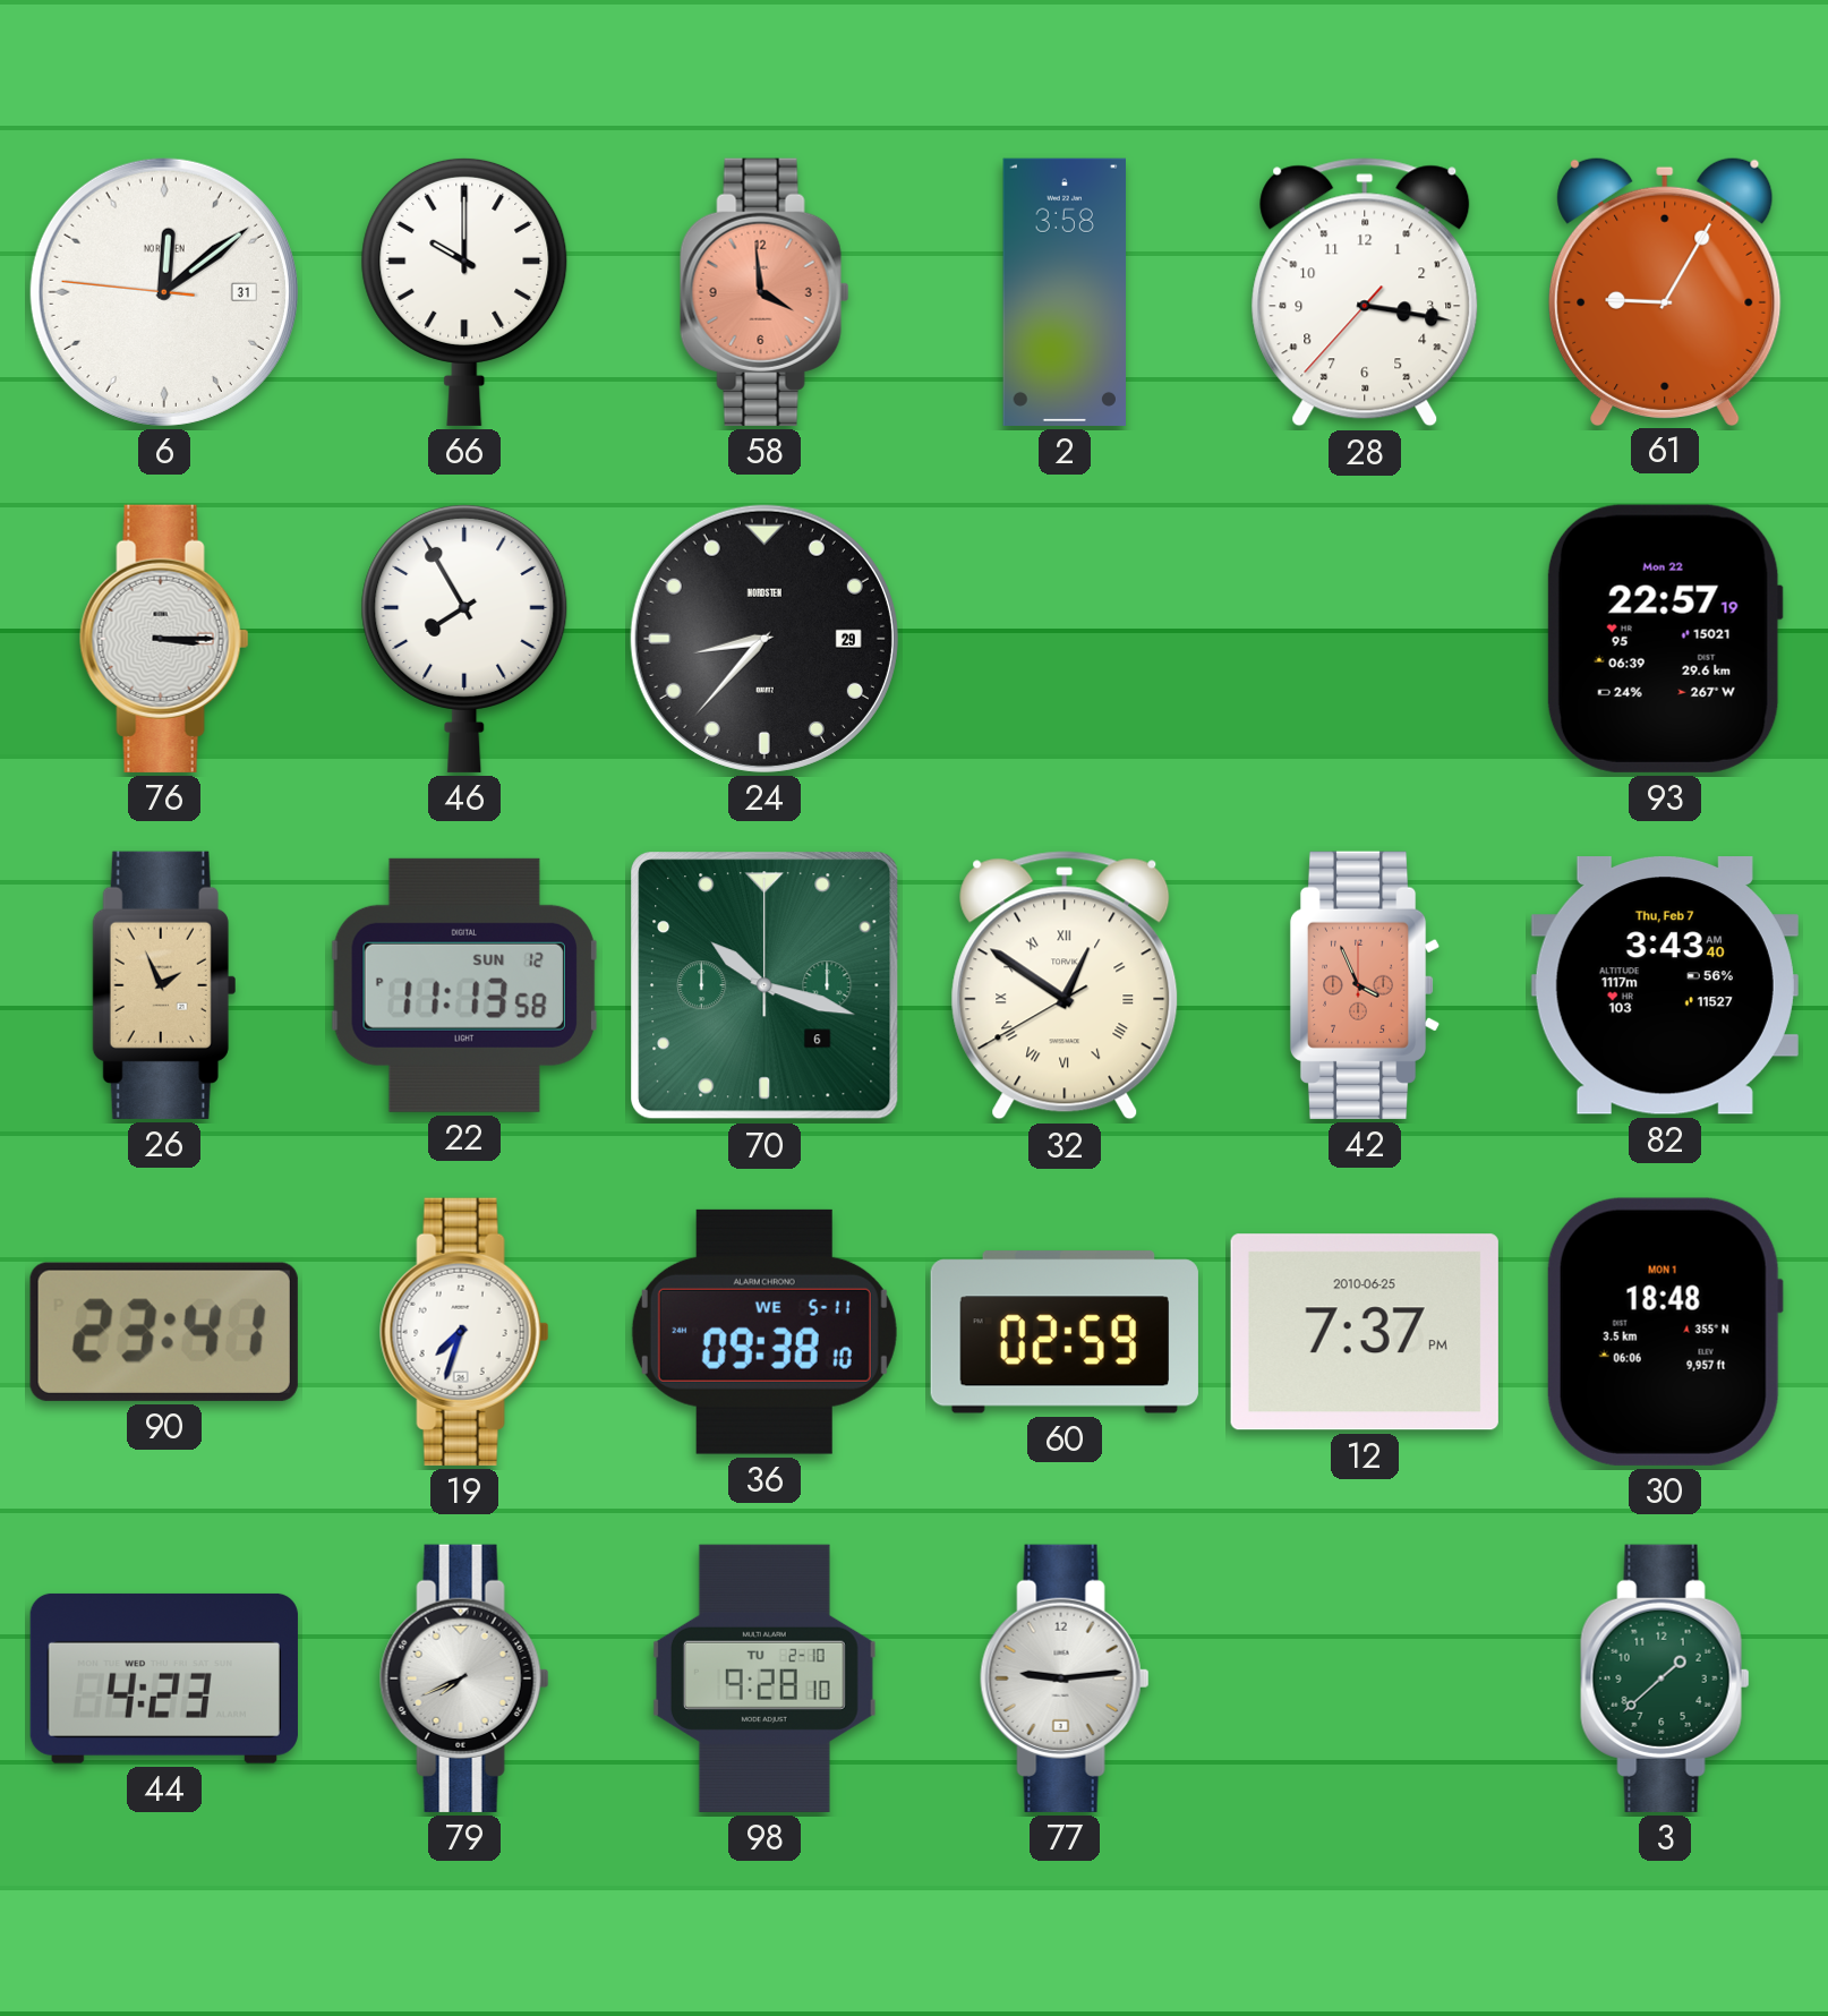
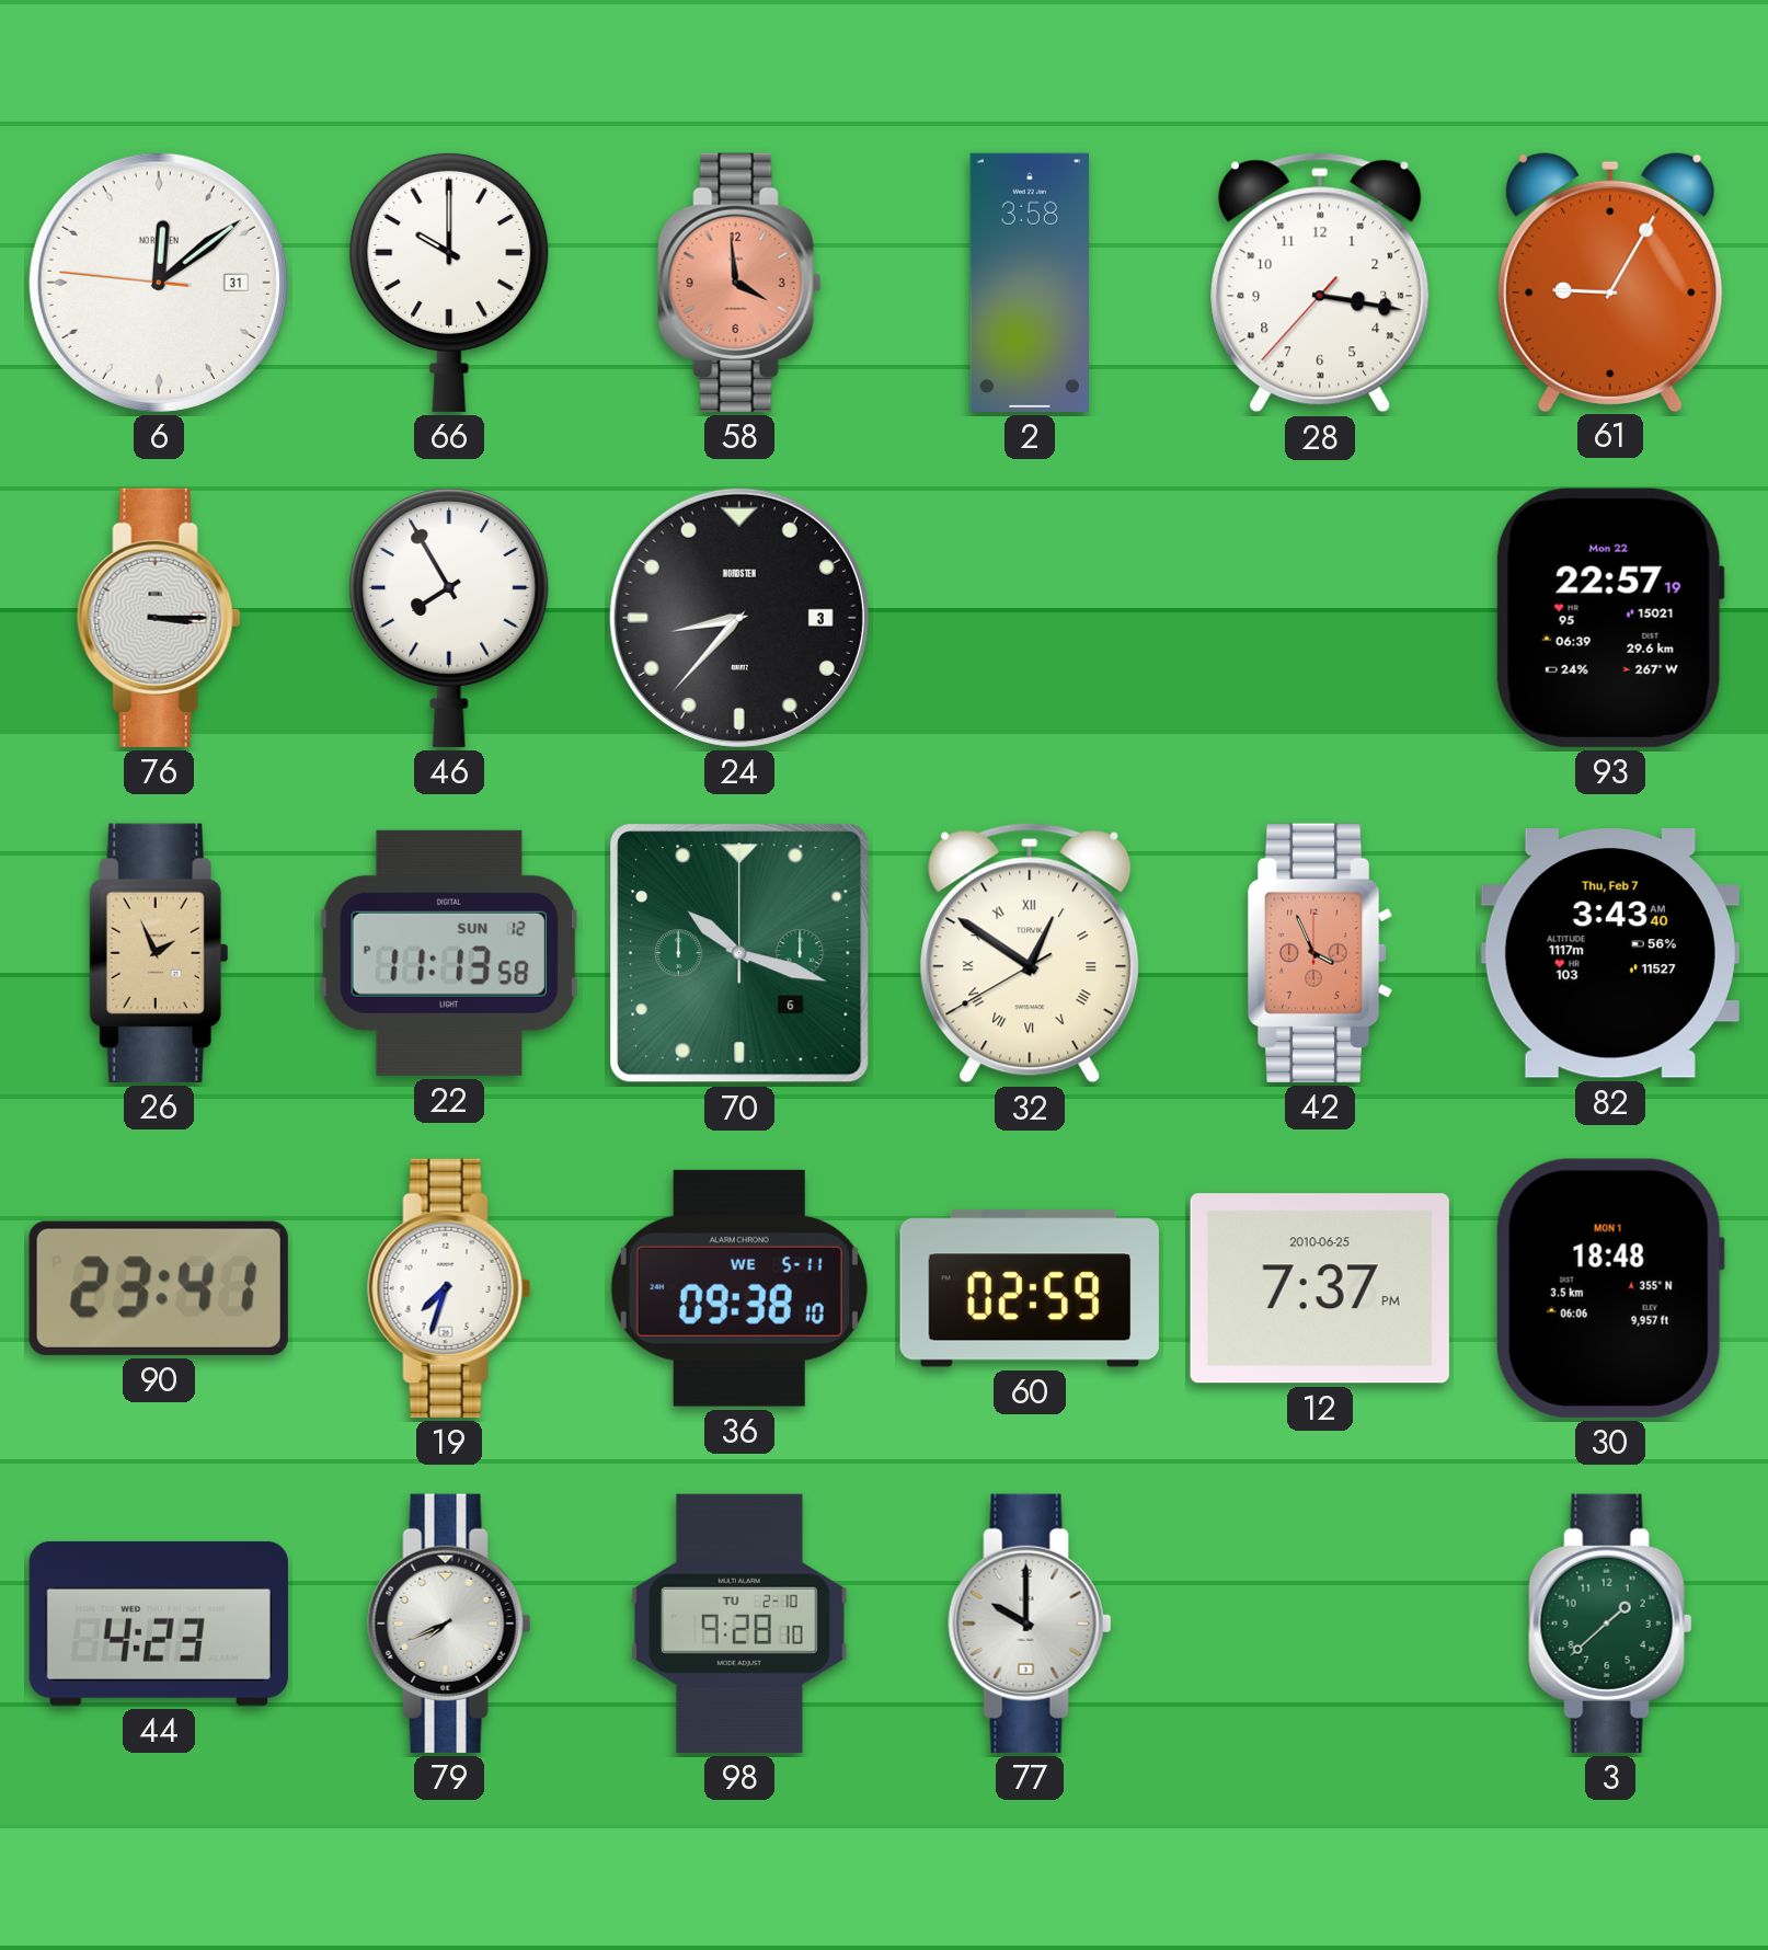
24 date: 29 -> 3 (739, 618)
77: 9:14 -> 10:00 (1030, 1624)
